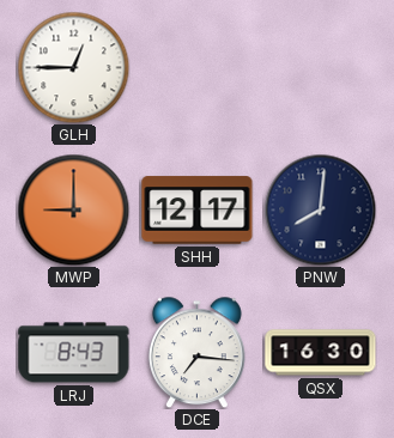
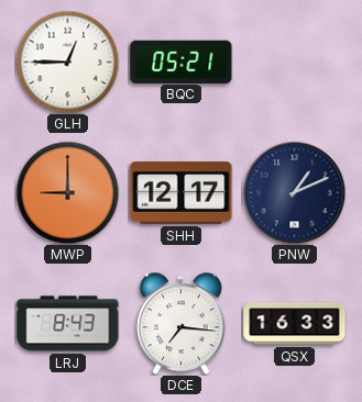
BQC: none -> 05:21 (182, 62)
PNW: 8:01 -> 1:11 (294, 192)
QSX: 16:30 -> 16:33 (295, 324)
